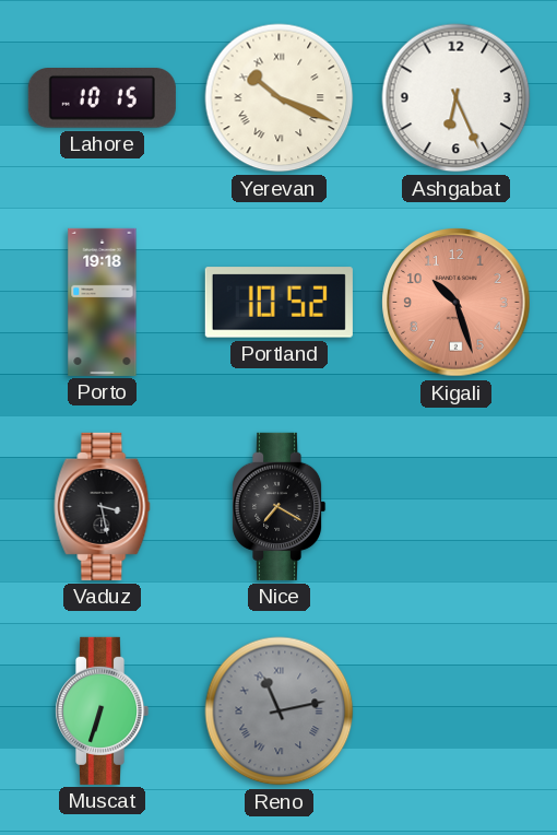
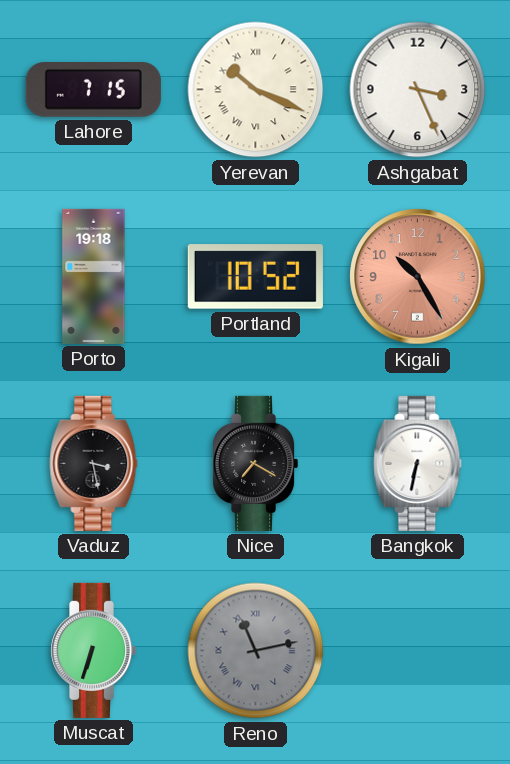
Lahore: 10:15 -> 7:15 (93, 90)
Ashgabat: 6:26 -> 3:26 (418, 90)
Kigali: 10:27 -> 10:25 (418, 277)
Bangkok: none -> 6:32 (418, 463)
